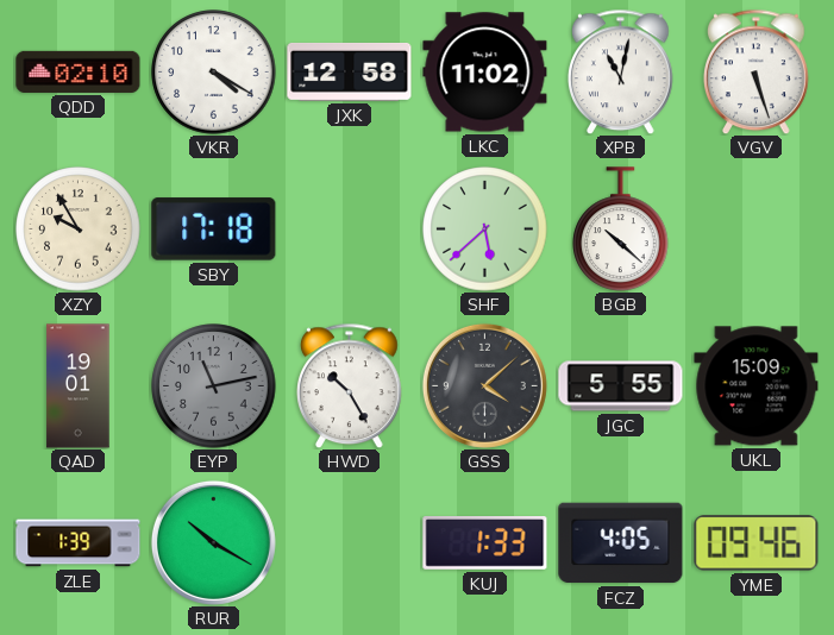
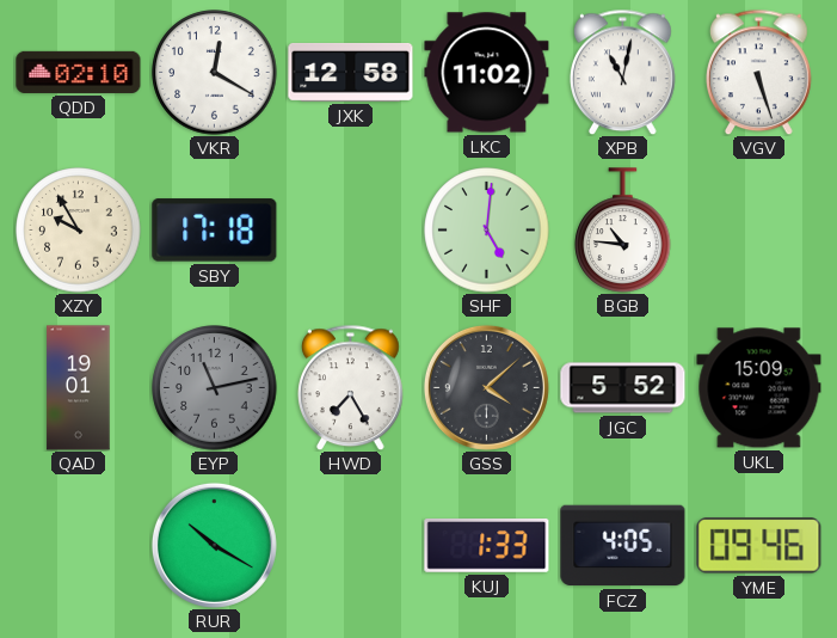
VKR: 4:20 -> 12:20 (215, 73)
SHF: 5:38 -> 5:01 (487, 231)
BGB: 10:22 -> 10:46 (623, 231)
HWD: 10:25 -> 7:25 (351, 387)
JGC: 5:55 -> 5:52 (623, 388)
ZLE: 1:39 -> none (79, 543)
